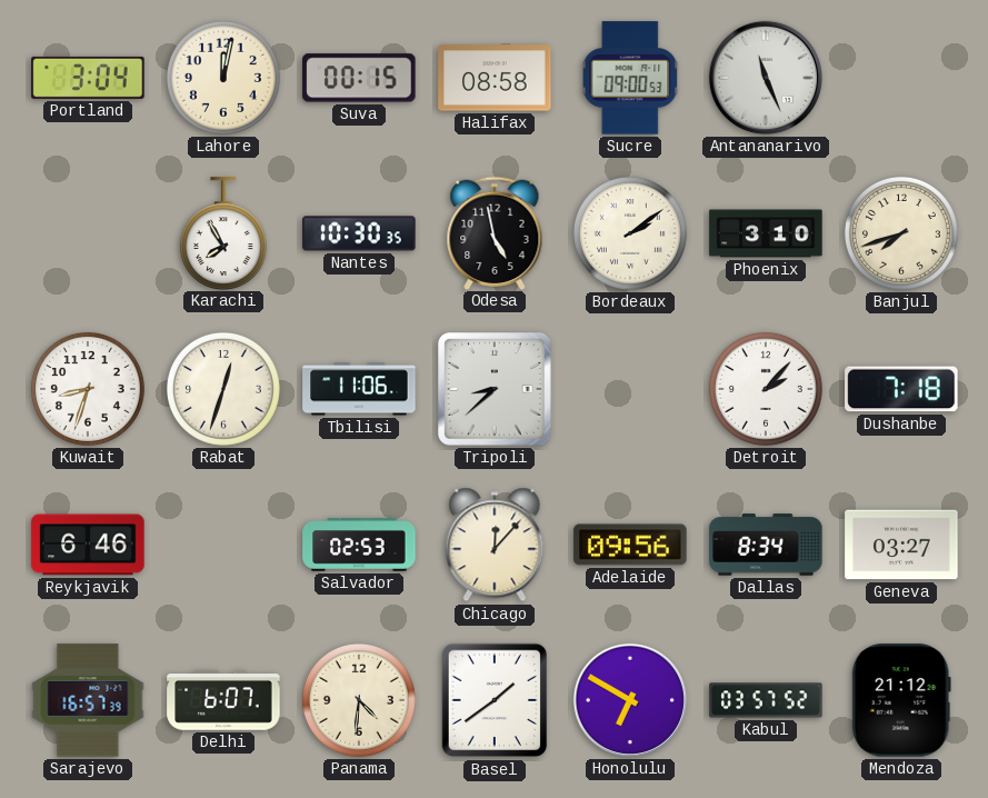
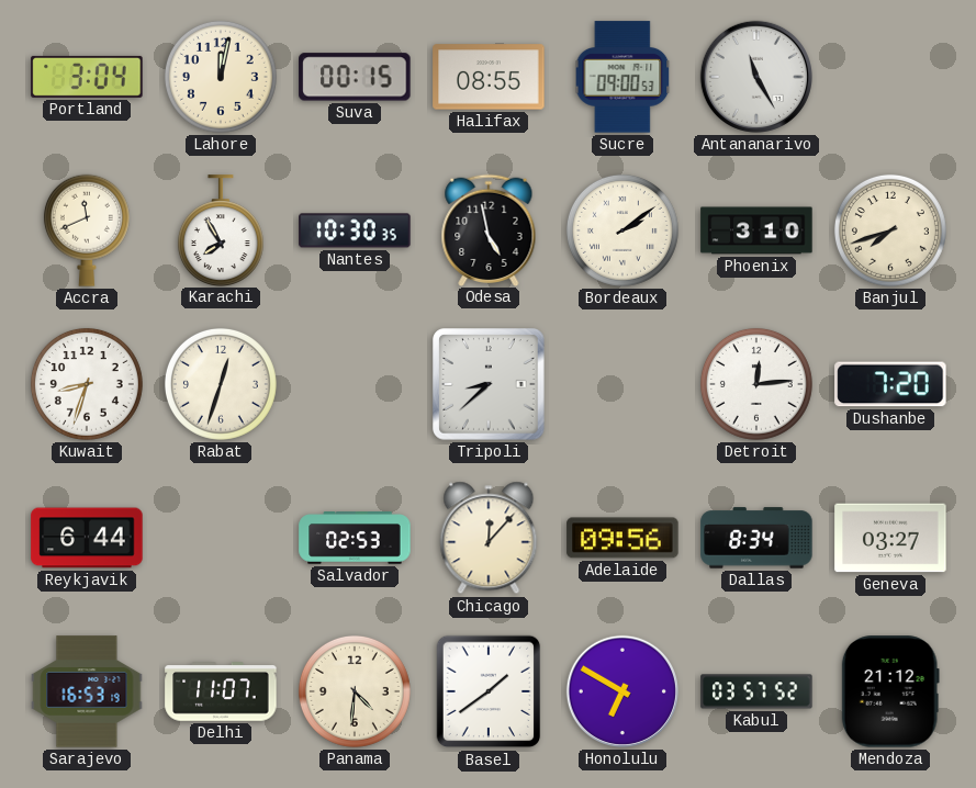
Halifax: 08:58 -> 08:55 (489, 77)
Antananarivo: 11:26 -> 11:25 (756, 77)
Accra: none -> 11:41 (87, 230)
Tbilisi: 11:06 -> none (359, 389)
Detroit: 2:07 -> 12:14 (756, 384)
Dushanbe: 7:18 -> 7:20 (890, 384)
Reykjavik: 6:46 -> 6:44 (87, 538)
Sarajevo: 16:57 -> 16:53 (87, 691)
Delhi: 6:07 -> 11:07 (221, 691)
